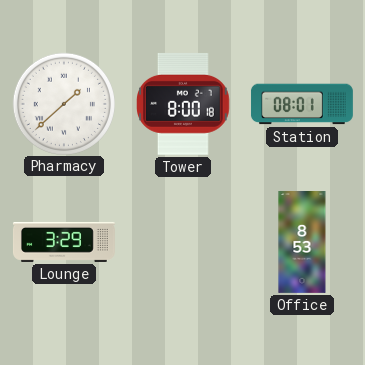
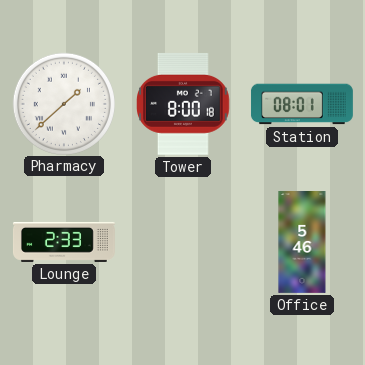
Lounge: 3:29 -> 2:33 (64, 242)
Office: 8:53 -> 5:46 (302, 243)
